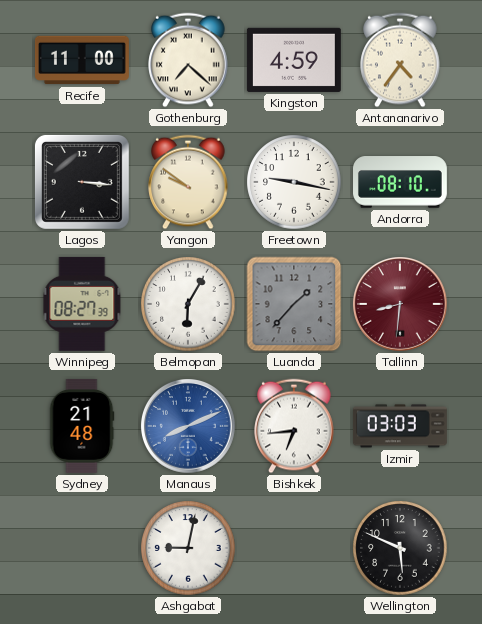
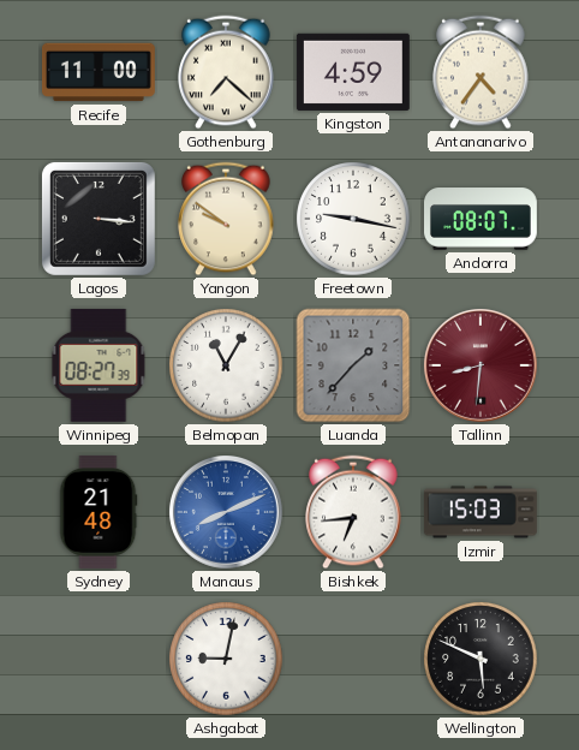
Andorra: 08:10 -> 08:07 (482, 219)
Belmopan: 6:05 -> 11:05 (226, 365)
Izmir: 03:03 -> 15:03 (480, 512)
